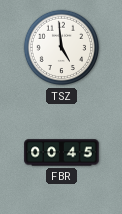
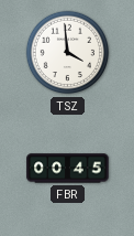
TSZ: 4:59 -> 3:59 (68, 53)
